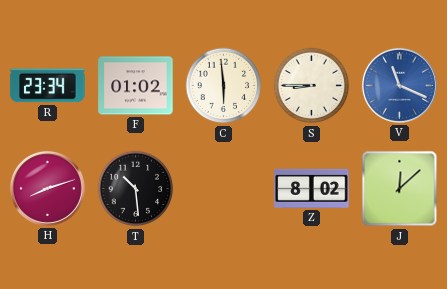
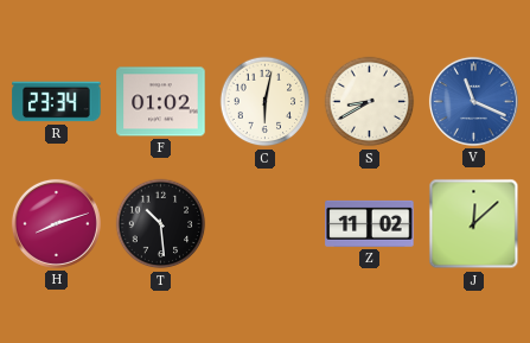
C: 5:59 -> 6:02 (266, 102)
S: 8:45 -> 8:40 (370, 102)
Z: 8:02 -> 11:02 (370, 223)
